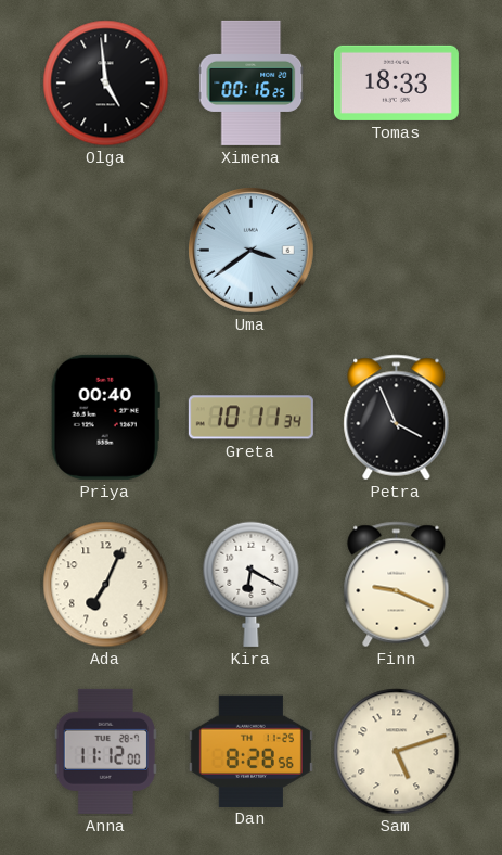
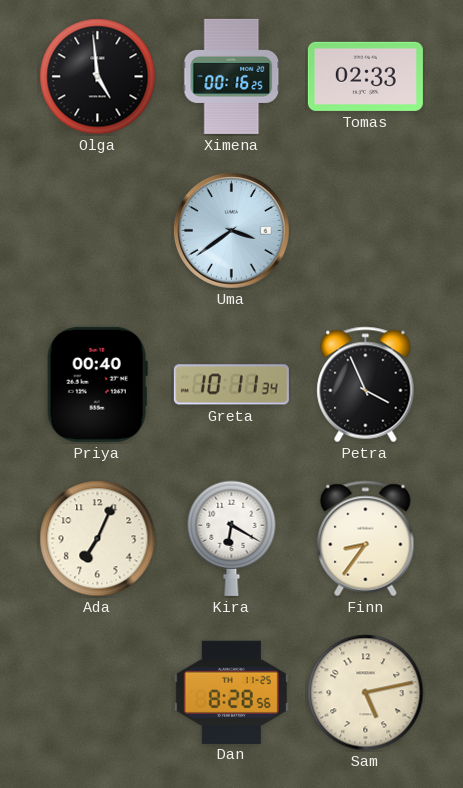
Tomas: 18:33 -> 02:33 (365, 76)
Finn: 9:19 -> 8:36 (366, 539)
Anna: 11:12 -> none (105, 751)
Sam: 5:12 -> 5:13 (366, 693)
